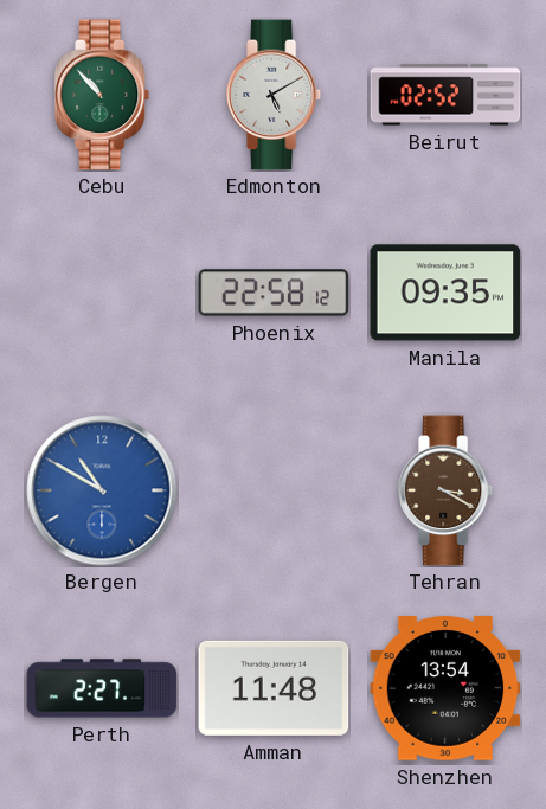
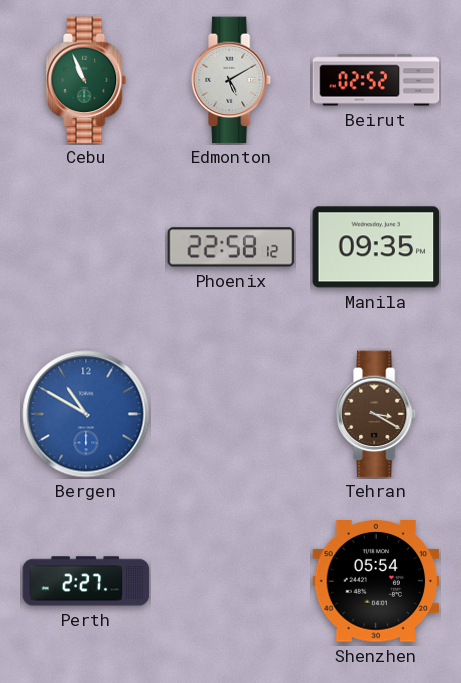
Cebu: 10:53 -> 10:56 (87, 80)
Amman: 11:48 -> none (274, 688)
Shenzhen: 13:54 -> 05:54 (376, 581)
